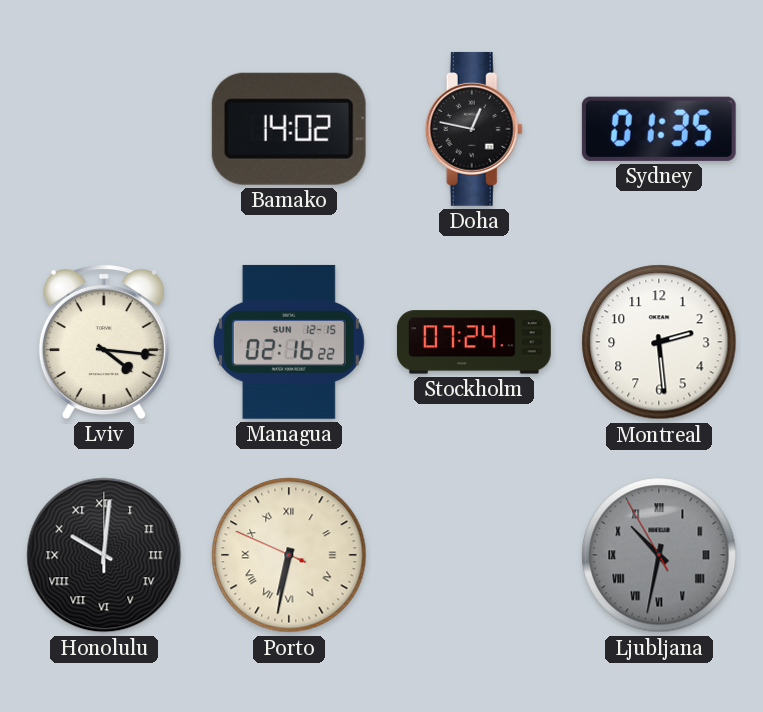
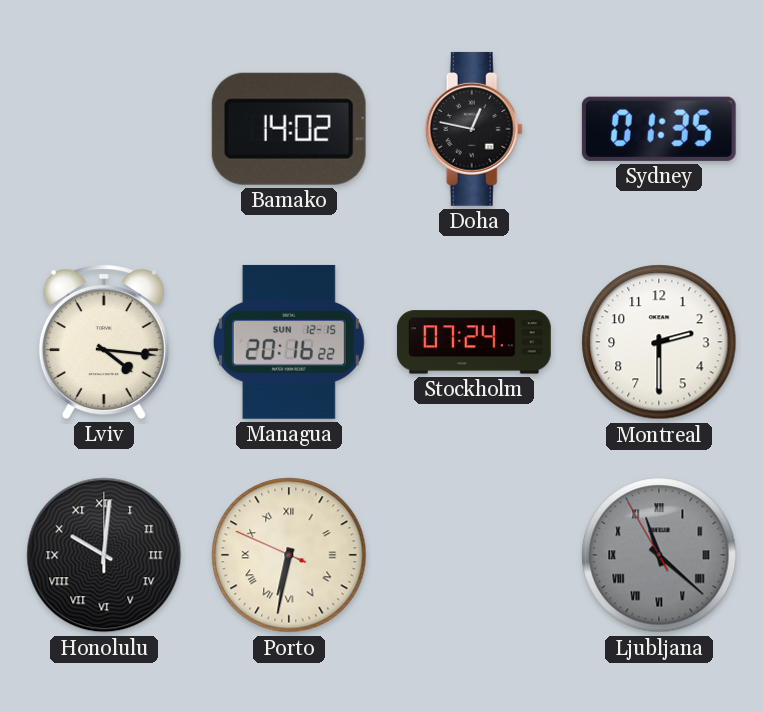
Managua: 02:16 -> 20:16 (289, 342)
Montreal: 2:29 -> 2:30 (659, 342)
Ljubljana: 10:31 -> 11:21 (659, 555)
